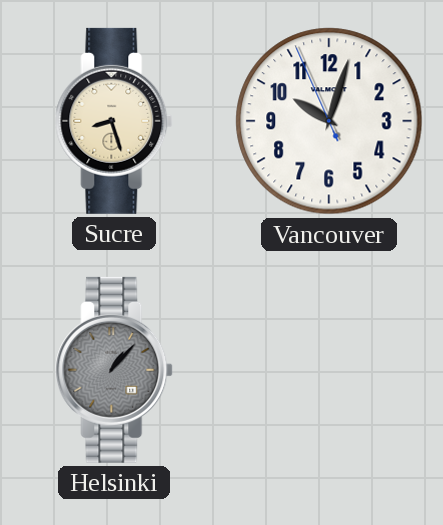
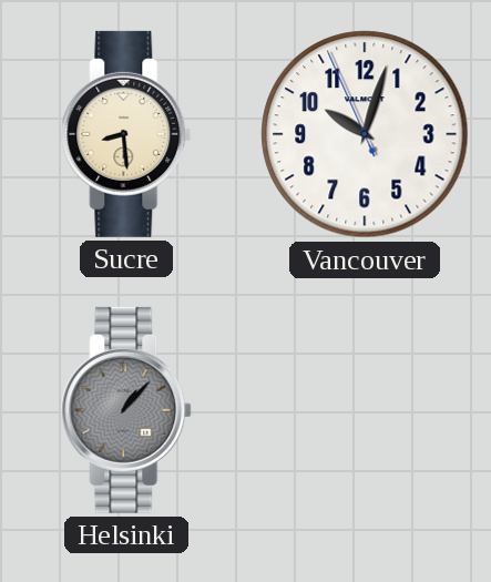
Sucre: 8:27 -> 8:29 (127, 134)
